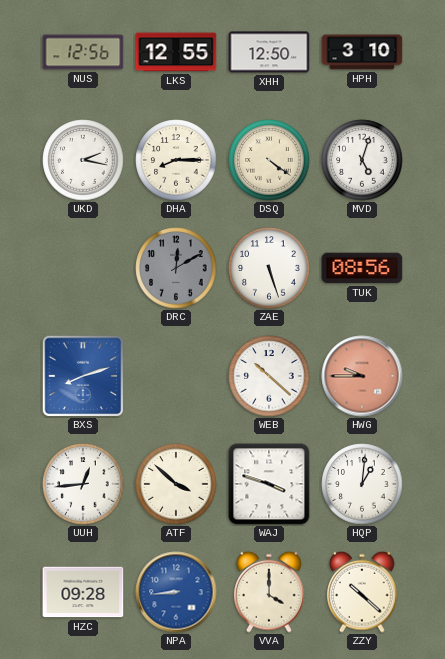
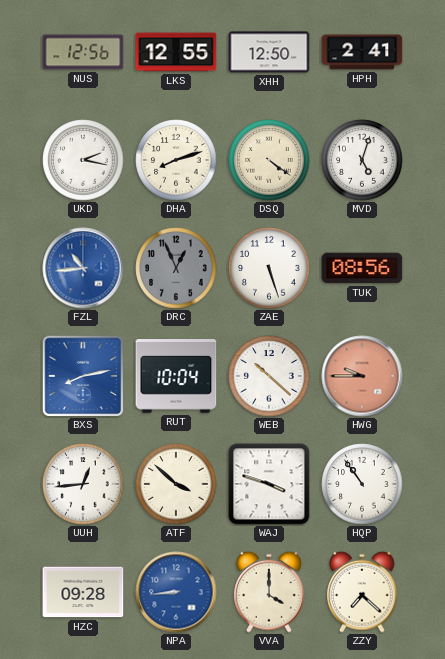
HPH: 3:10 -> 2:41 (362, 52)
DHA: 8:15 -> 8:12 (176, 160)
FZL: none -> 10:44 (83, 268)
DRC: 12:10 -> 12:56 (176, 268)
BXS: 8:12 -> 8:13 (83, 376)
RUT: none -> 10:04 (176, 377)
HQP: 1:01 -> 10:54 (362, 484)
ZZY: 10:22 -> 7:22 (362, 592)
